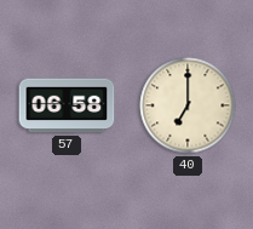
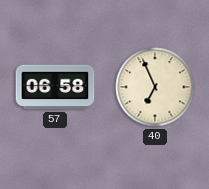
40: 7:00 -> 6:56 (155, 87)
